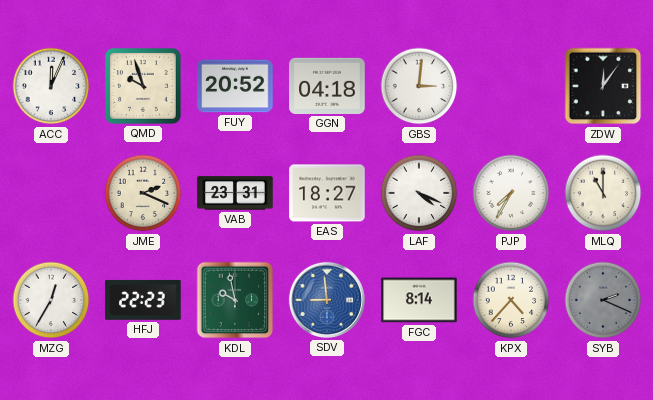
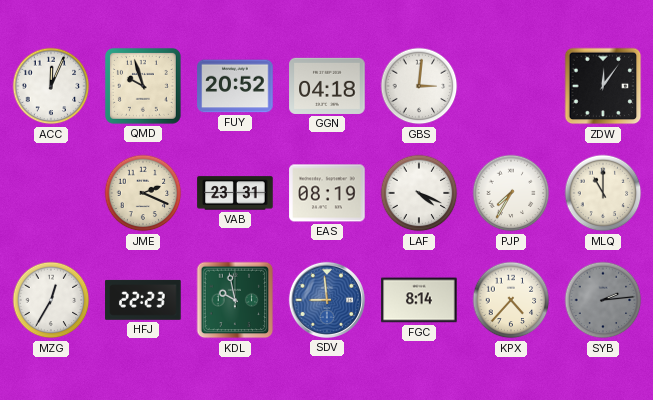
EAS: 18:27 -> 08:19 (327, 193)
SYB: 2:19 -> 2:14 (603, 300)
